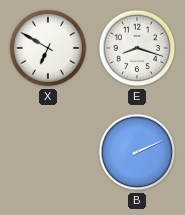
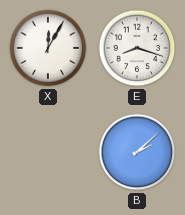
X: 6:50 -> 12:05 (48, 48)
B: 2:11 -> 2:08 (137, 152)
